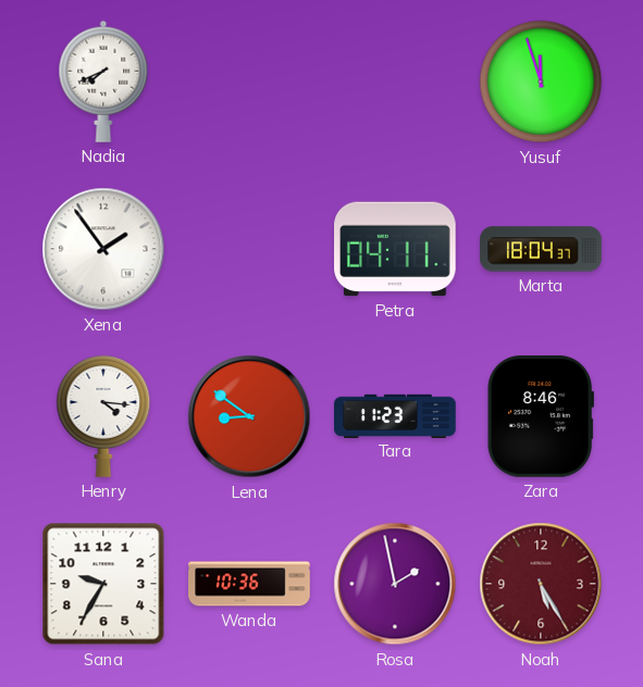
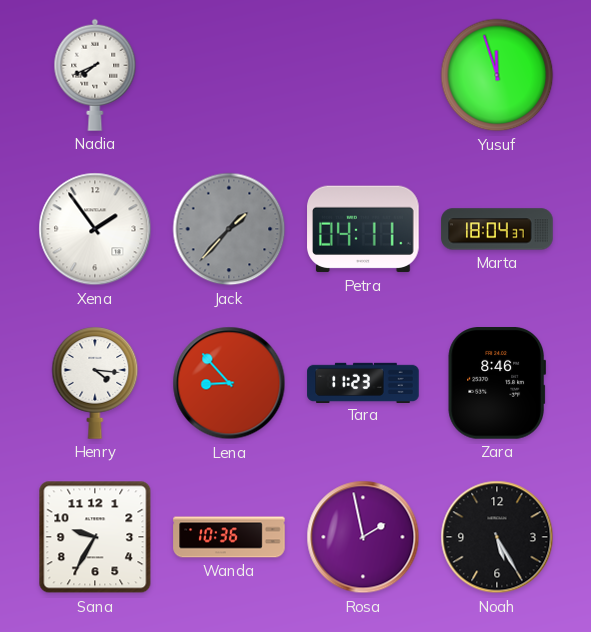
Jack: none -> 1:37 (229, 229)
Lena: 8:51 -> 8:53 (229, 383)
Noah dial: burgundy -> black (497, 537)
